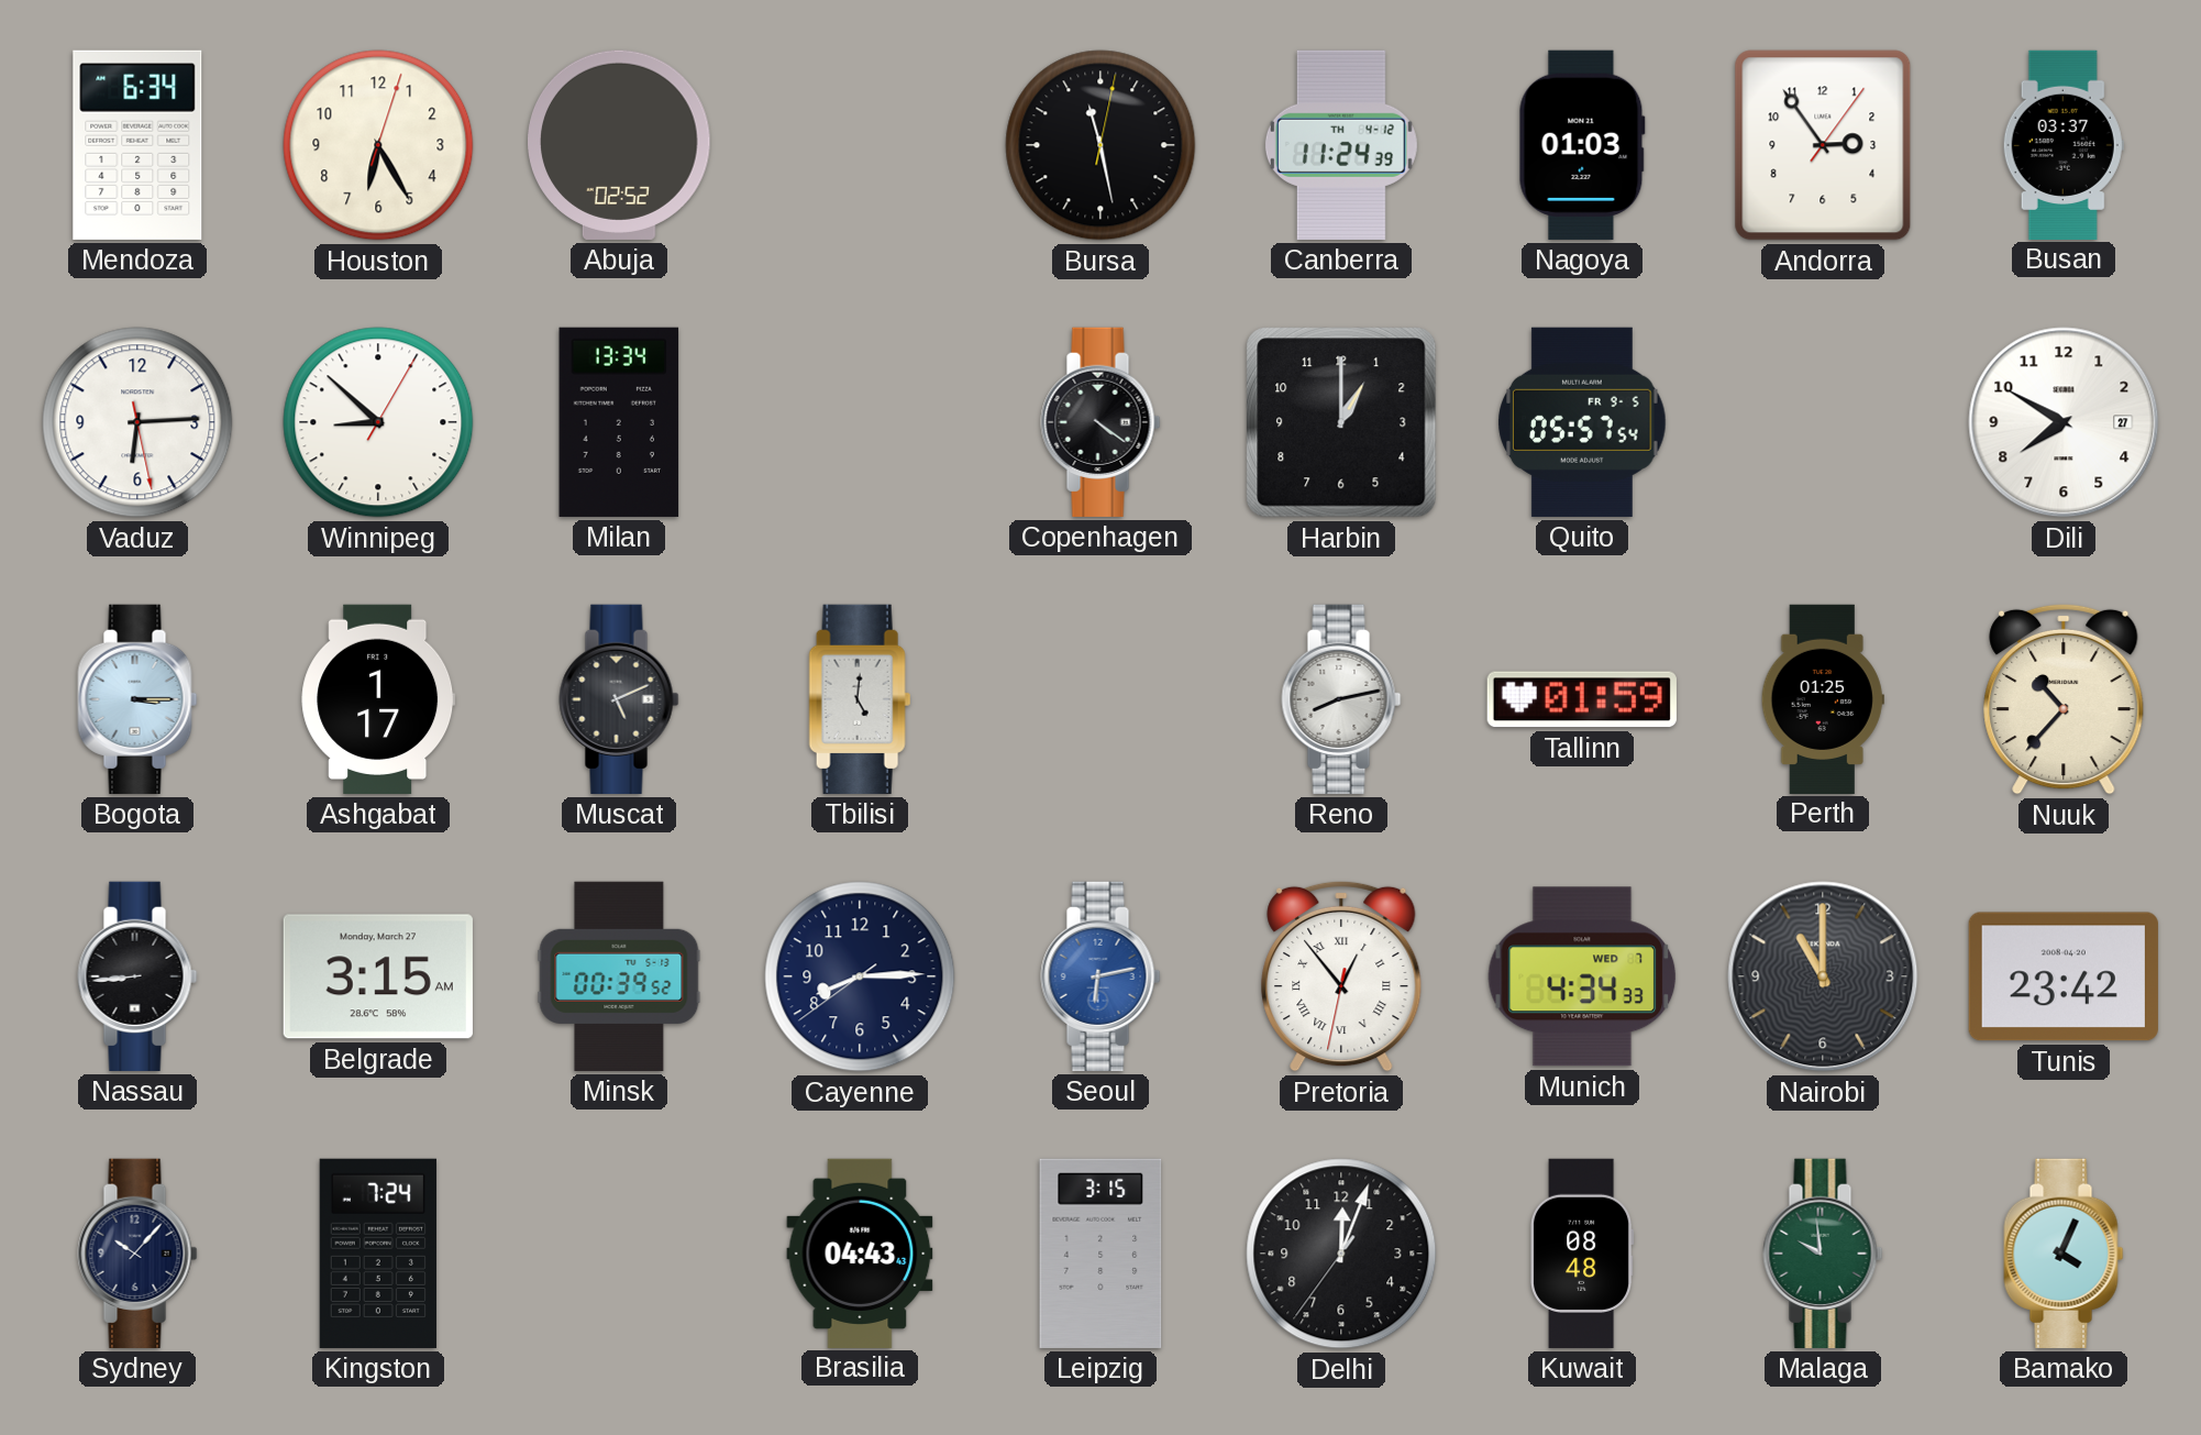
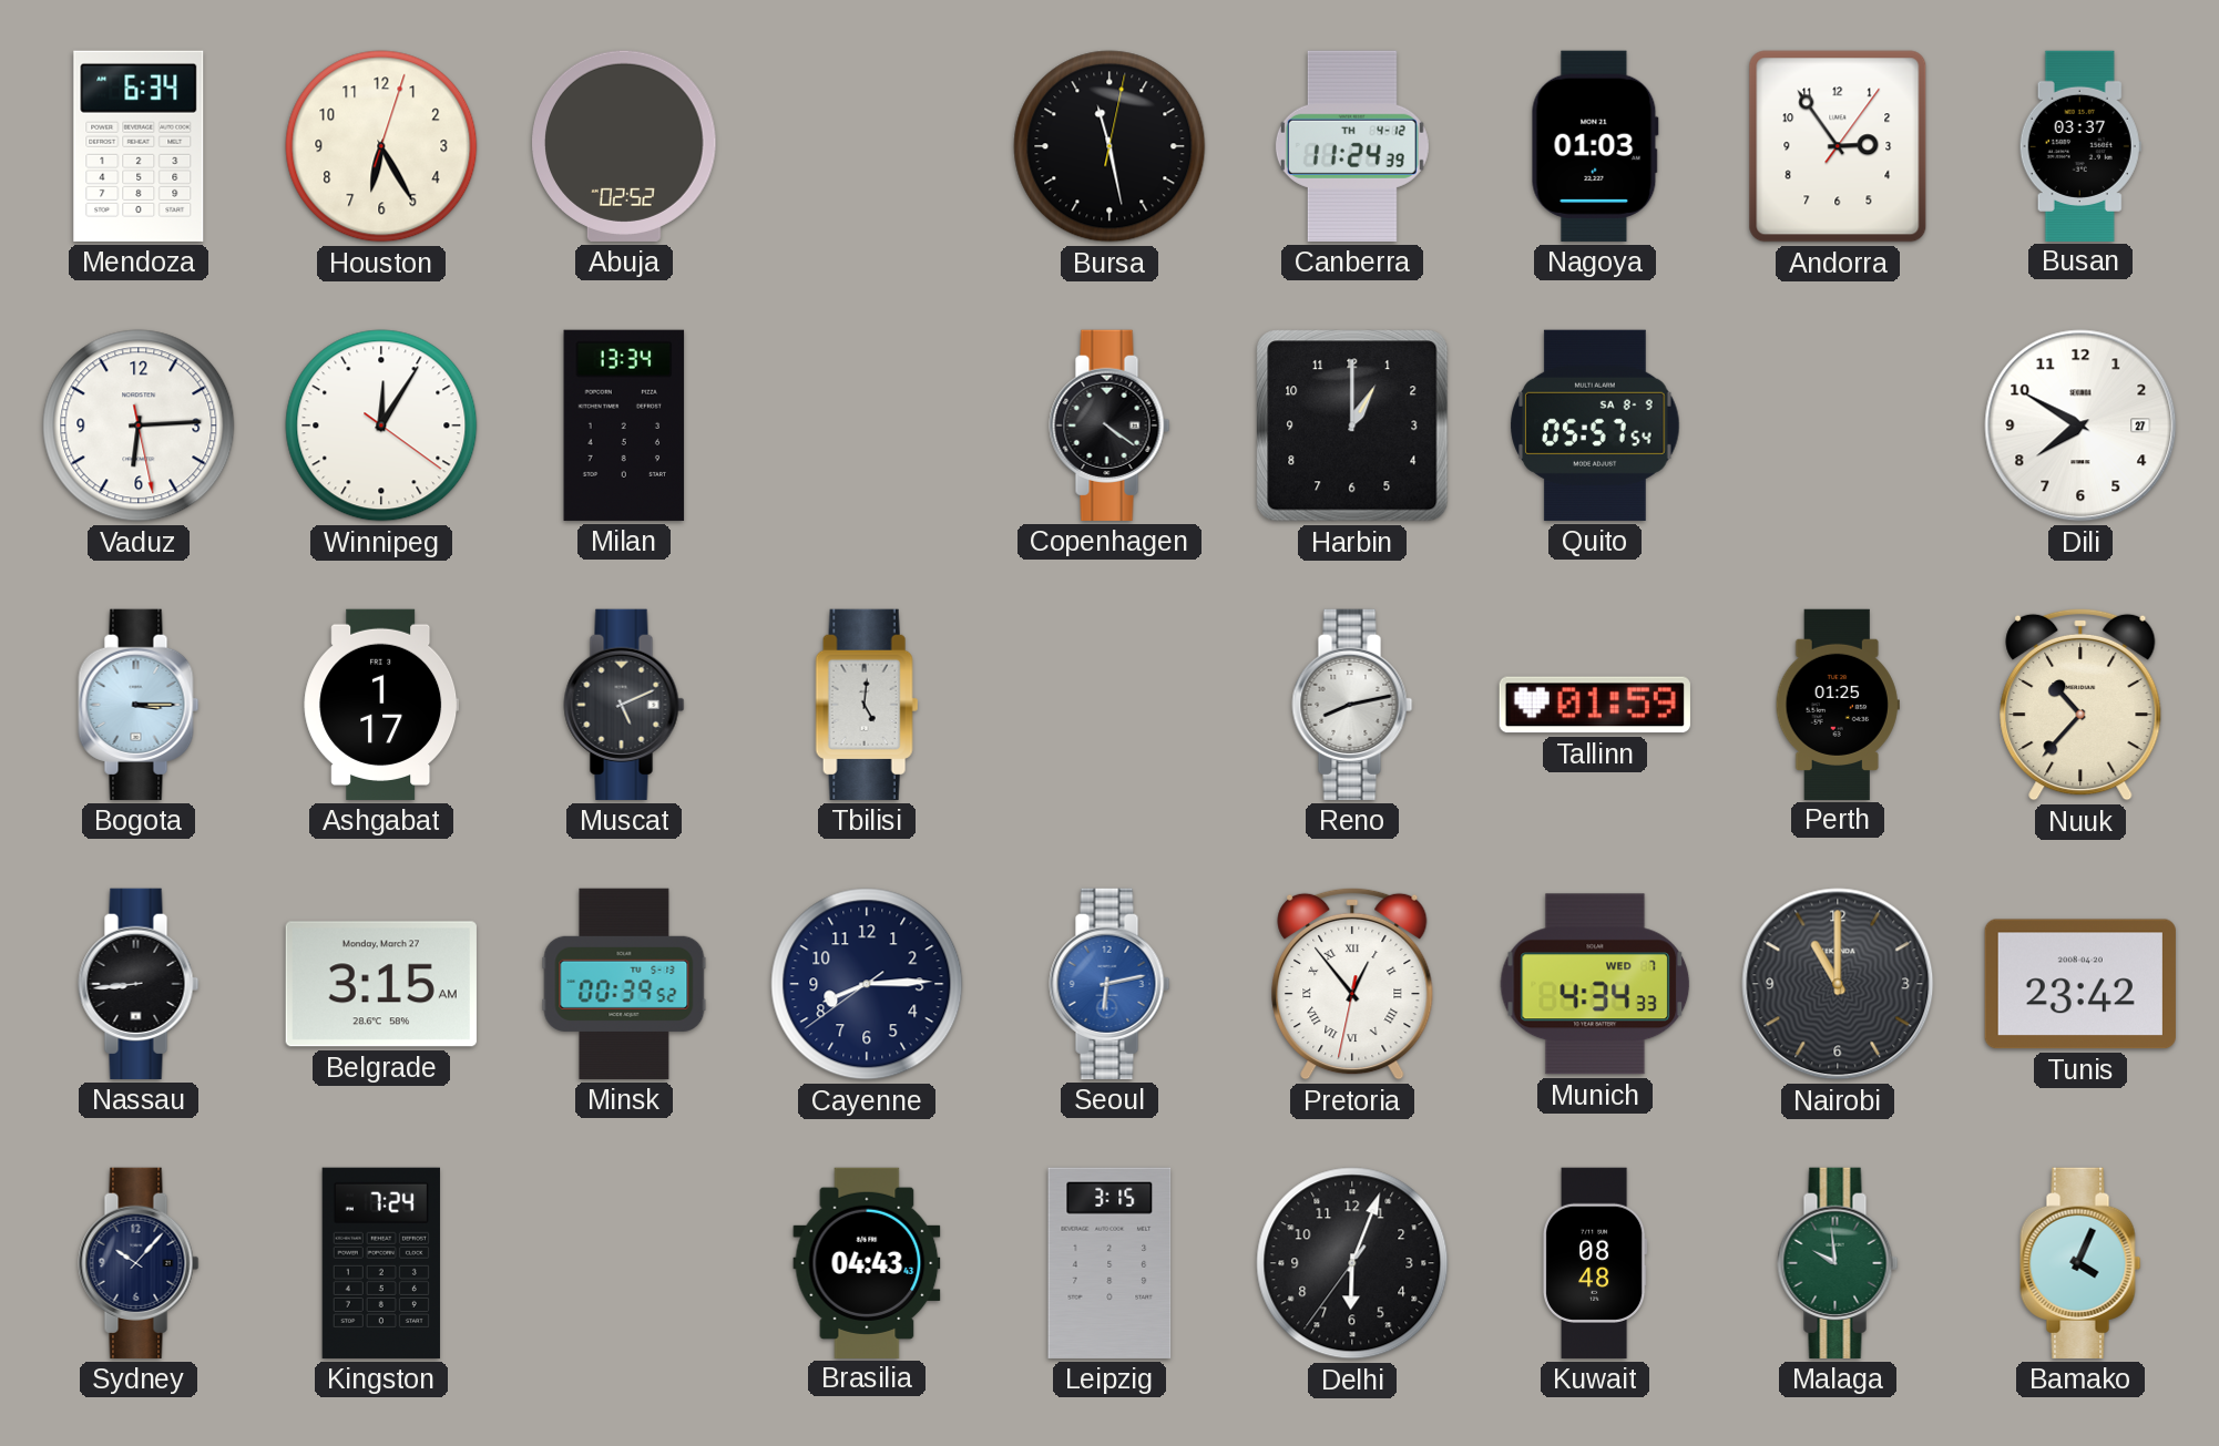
Winnipeg: 8:52 -> 12:05 (381, 425)
Quito date: FR 9-5 -> SA 8-9 (1595, 425)
Delhi: 12:03 -> 6:03 (1352, 1263)
